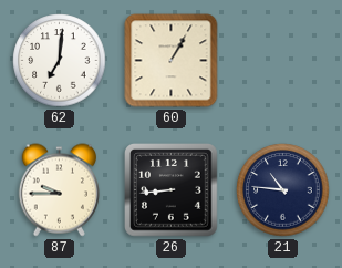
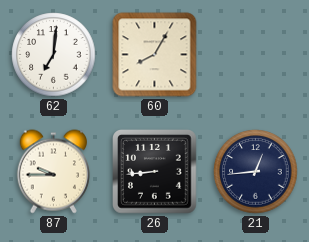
60: 1:05 -> 8:05 (155, 55)
21: 10:46 -> 12:44 (256, 172)
